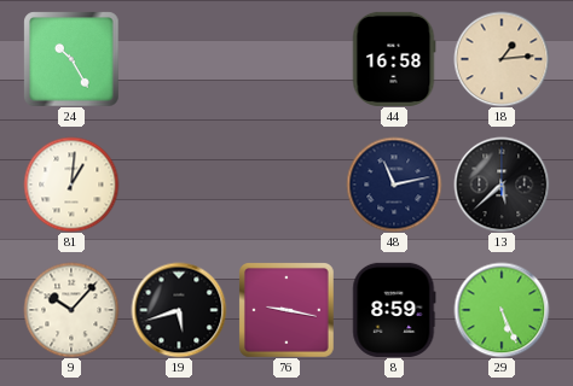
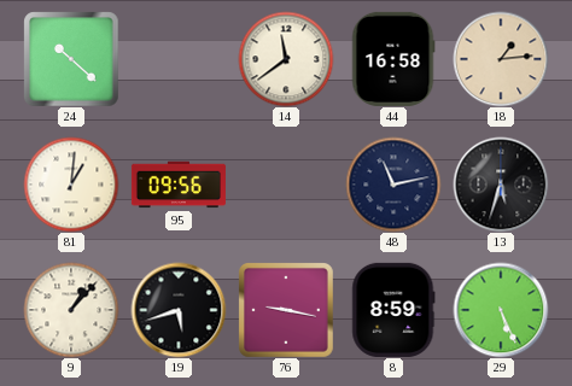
24: 10:25 -> 10:22 (71, 59)
14: none -> 11:39 (286, 59)
95: none -> 09:56 (179, 185)
13: 5:38 -> 5:33 (501, 185)
9: 10:07 -> 1:07 (71, 310)
